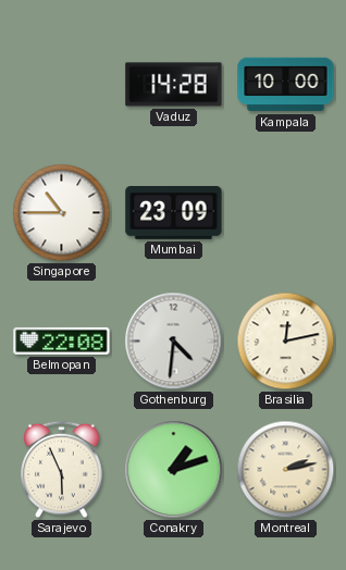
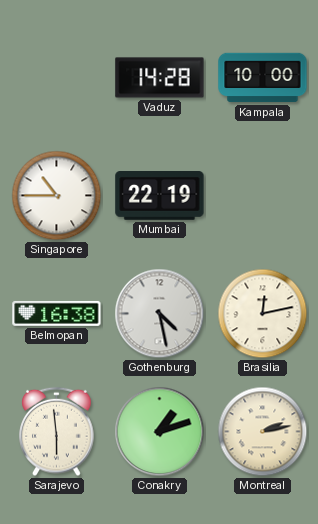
Mumbai: 23:09 -> 22:19 (160, 196)
Belmopan: 22:08 -> 16:38 (57, 313)
Gothenburg: 4:31 -> 4:28 (160, 314)
Sarajevo: 5:56 -> 5:59 (57, 432)
